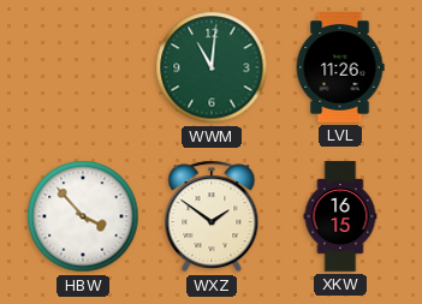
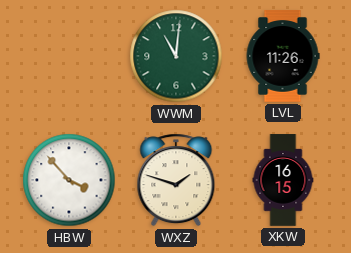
WXZ: 1:51 -> 1:48 (176, 180)
